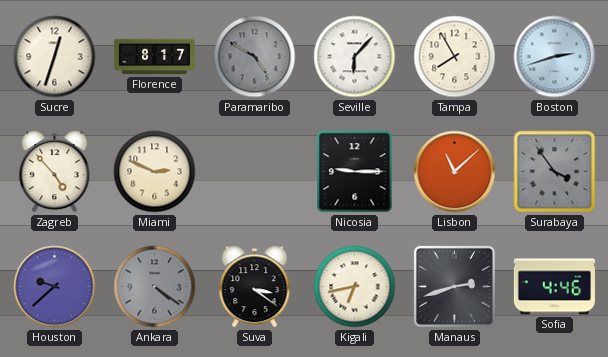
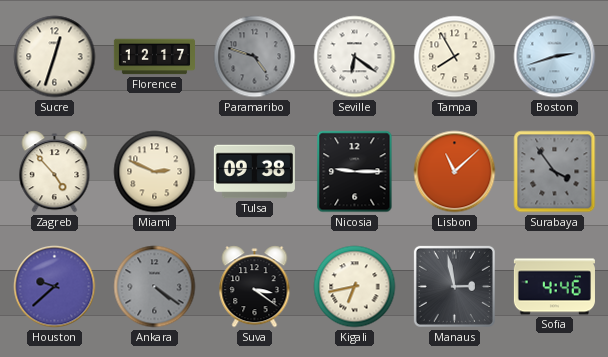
Florence: 8:17 -> 12:17 (154, 57)
Paramaribo: 4:50 -> 4:48 (255, 57)
Seville: 6:07 -> 6:21 (355, 57)
Tulsa: none -> 09:38 (254, 172)
Manaus: 2:42 -> 2:58 (454, 286)
